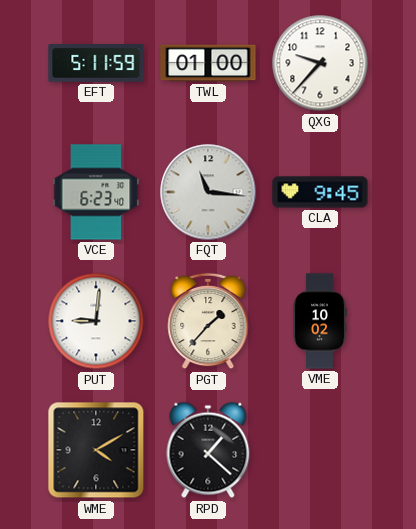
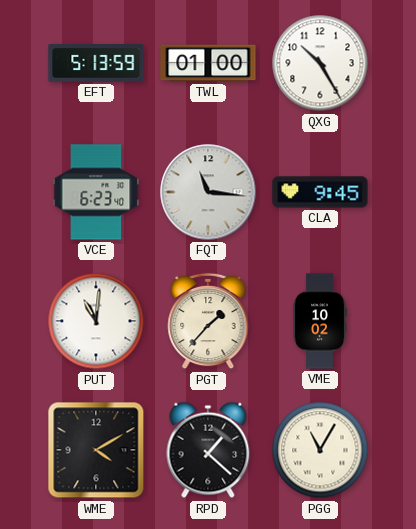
EFT: 5:11 -> 5:13 (96, 64)
QXG: 9:37 -> 10:25 (320, 63)
PUT: 9:01 -> 11:01 (96, 321)
PGG: none -> 11:05 (320, 450)
